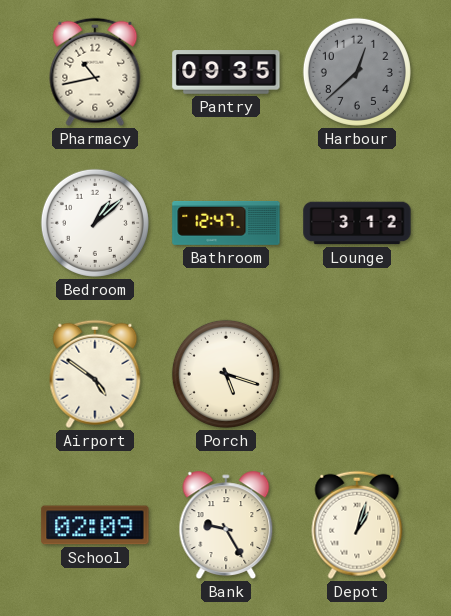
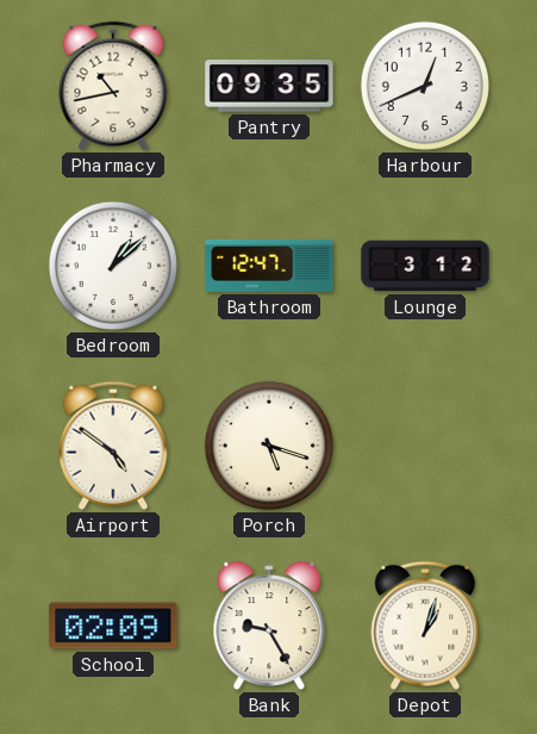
Harbour: 12:38 -> 12:41 (425, 86)
Harbour dial: grey -> white (425, 86)
